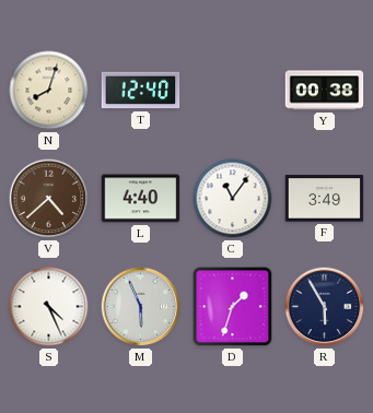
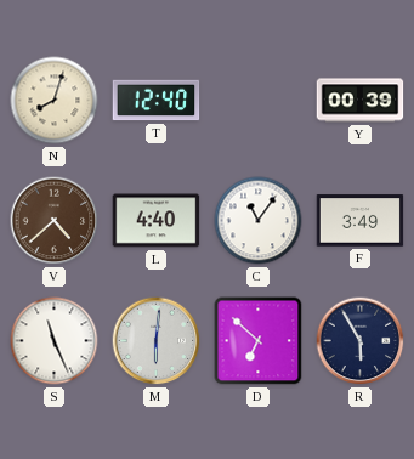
Y: 00:38 -> 00:39 (361, 101)
S: 4:26 -> 11:26 (55, 341)
M: 5:56 -> 6:01 (157, 341)
D: 1:33 -> 6:52 (259, 341)
